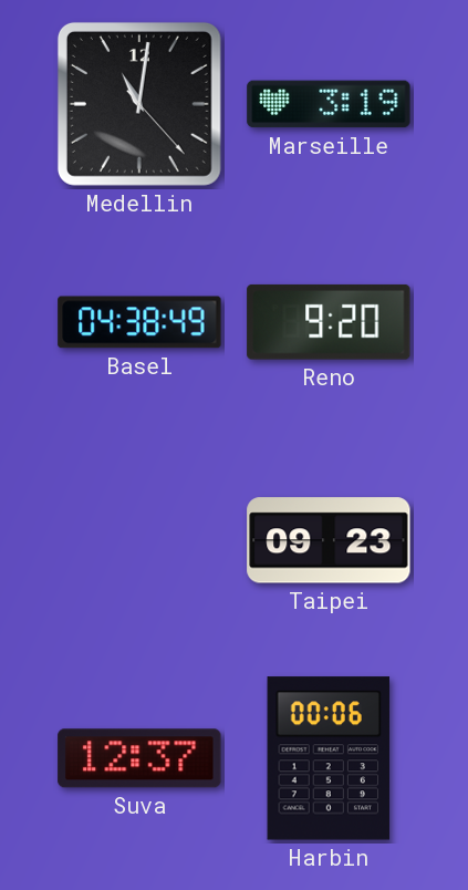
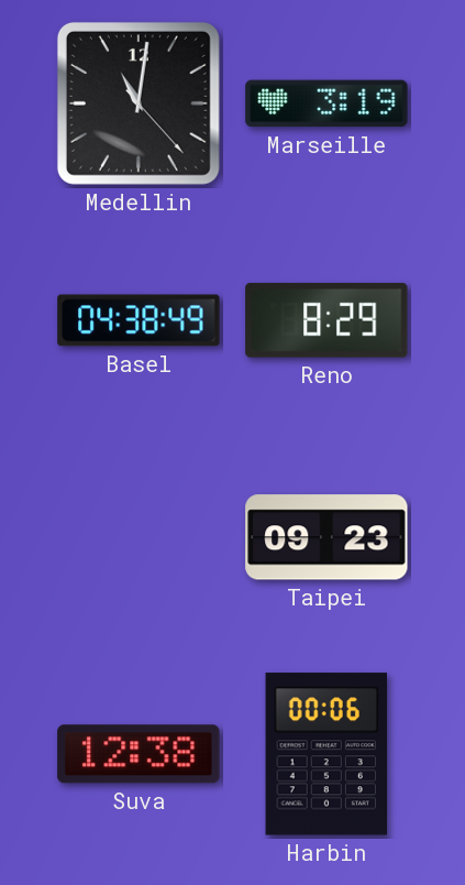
Reno: 9:20 -> 8:29 (326, 320)
Suva: 12:37 -> 12:38 (139, 754)
